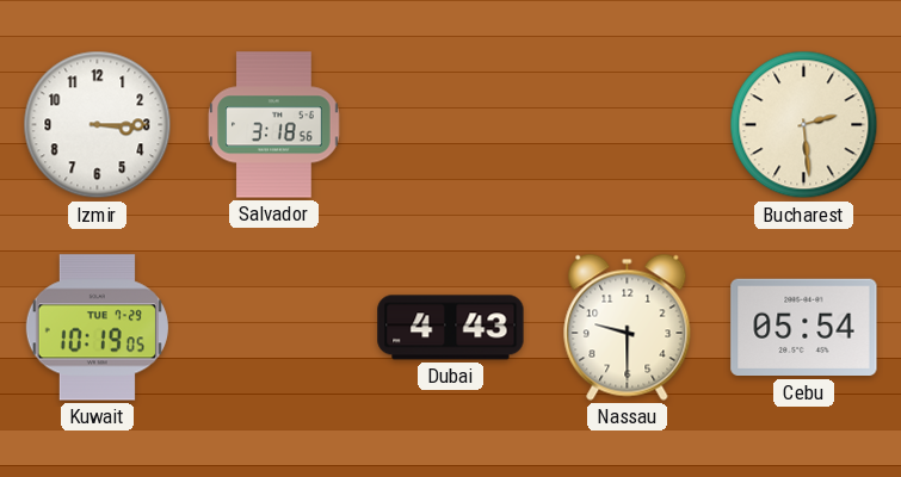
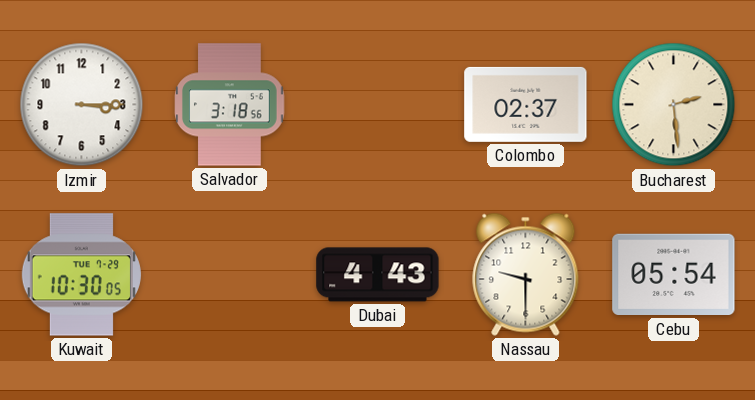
Colombo: none -> 02:37 (526, 104)
Kuwait: 10:19 -> 10:30 (81, 275)
